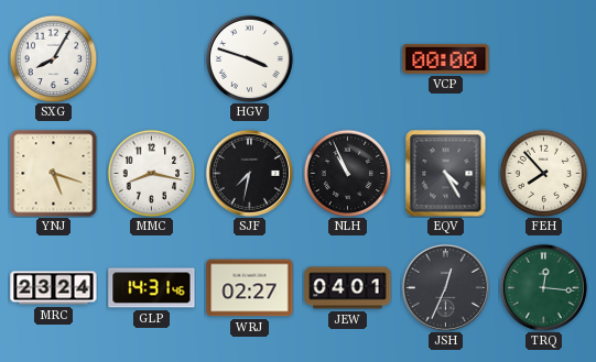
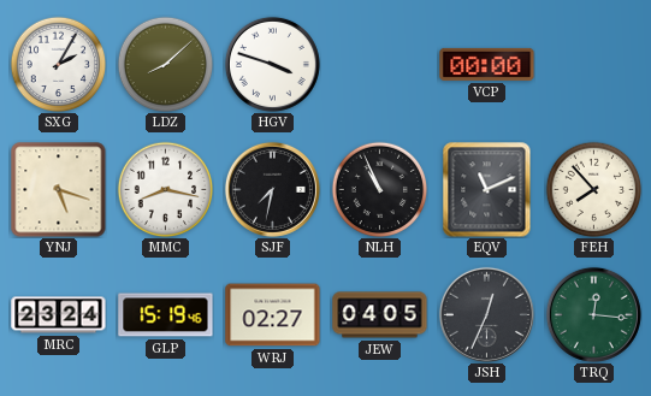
SXG: 8:05 -> 2:05 (58, 64)
LDZ: none -> 8:08 (165, 64)
EQV: 4:25 -> 11:11 (487, 189)
GLP: 14:31 -> 15:19 (166, 315)
JEW: 04:01 -> 04:05 (380, 315)
